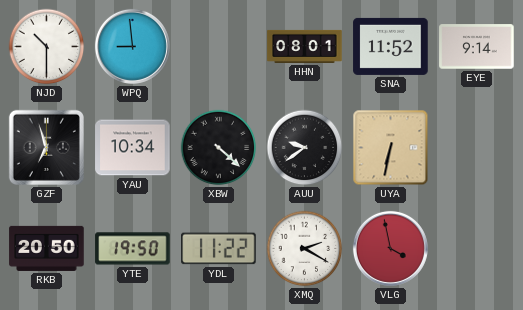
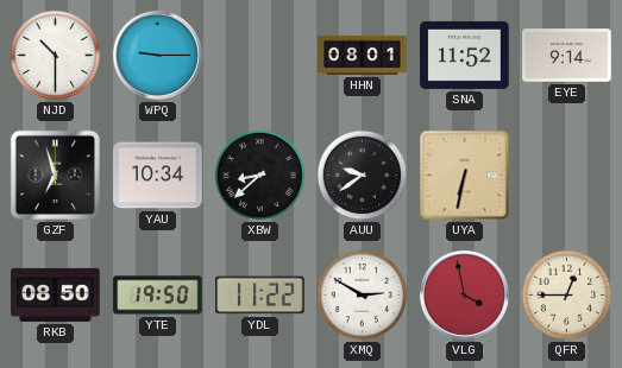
WPQ: 8:59 -> 9:15 (157, 55)
XBW: 4:22 -> 8:38 (260, 176)
RKB: 20:50 -> 08:50 (56, 294)
XMQ: 2:20 -> 2:50 (363, 296)
QFR: none -> 12:45 (567, 296)
